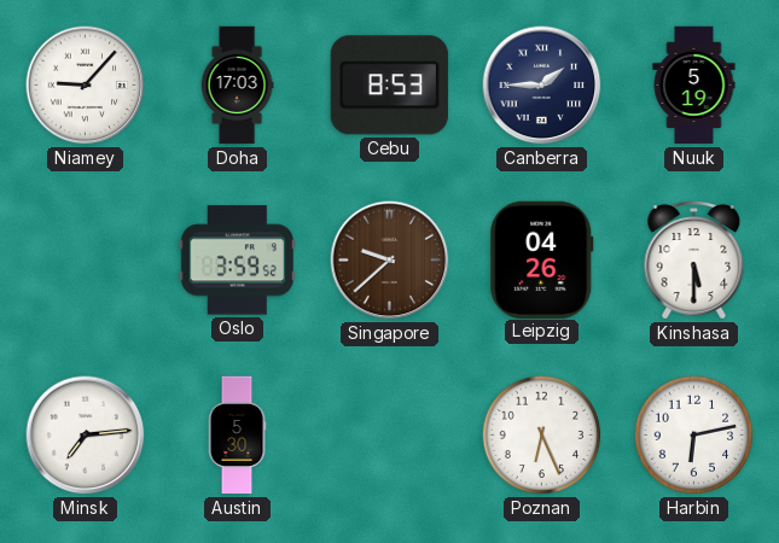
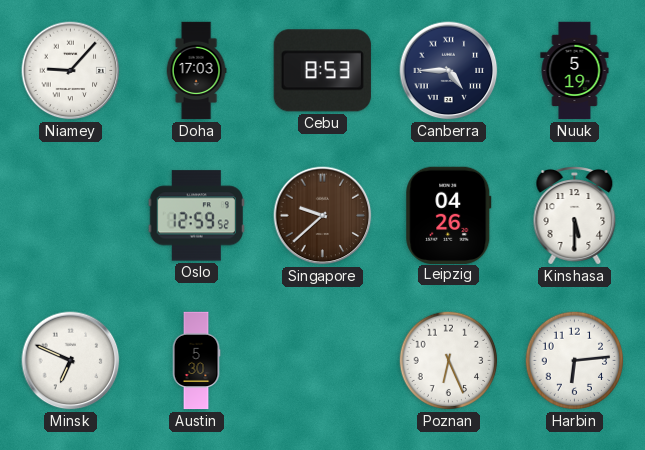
Canberra: 1:45 -> 4:45 (449, 71)
Oslo: 3:59 -> 12:59 (196, 216)
Minsk: 7:14 -> 6:49 (71, 361)
Harbin: 6:13 -> 6:14 (575, 361)
